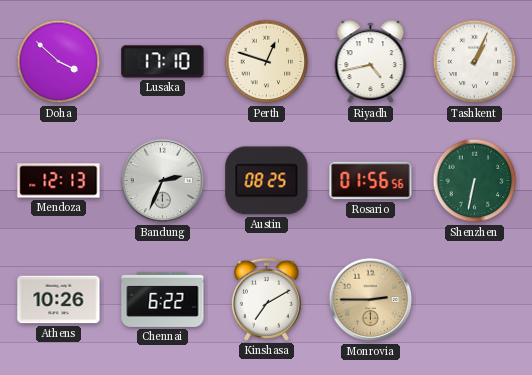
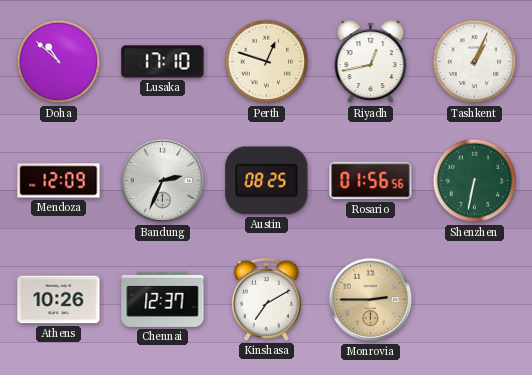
Doha: 3:52 -> 10:52 (59, 62)
Riyadh: 4:43 -> 12:43 (371, 62)
Mendoza: 12:13 -> 12:09 (59, 181)
Chennai: 6:22 -> 12:37 (163, 299)
